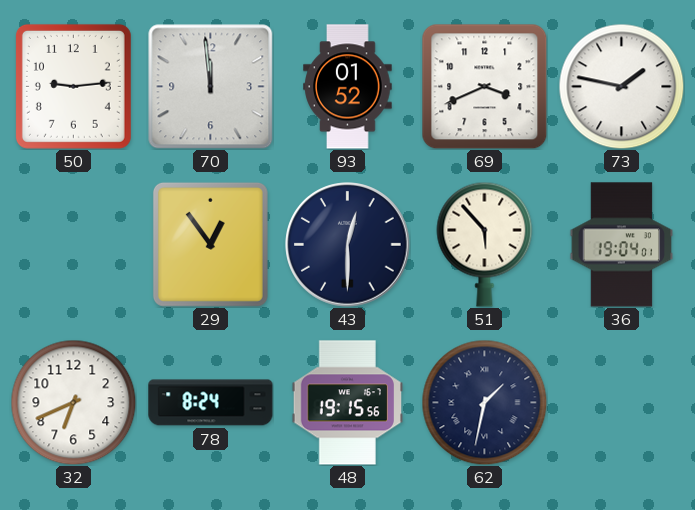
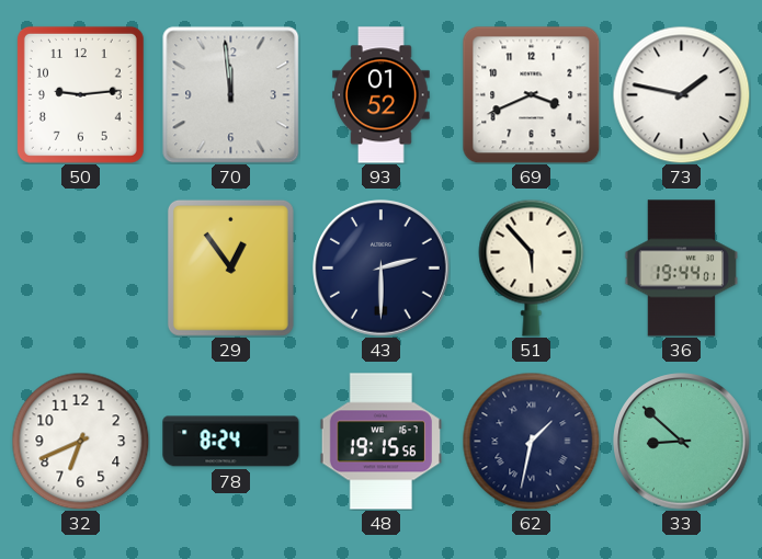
43: 12:30 -> 2:30 (382, 269)
36: 19:04 -> 19:44 (682, 269)
33: none -> 8:52 (682, 442)
